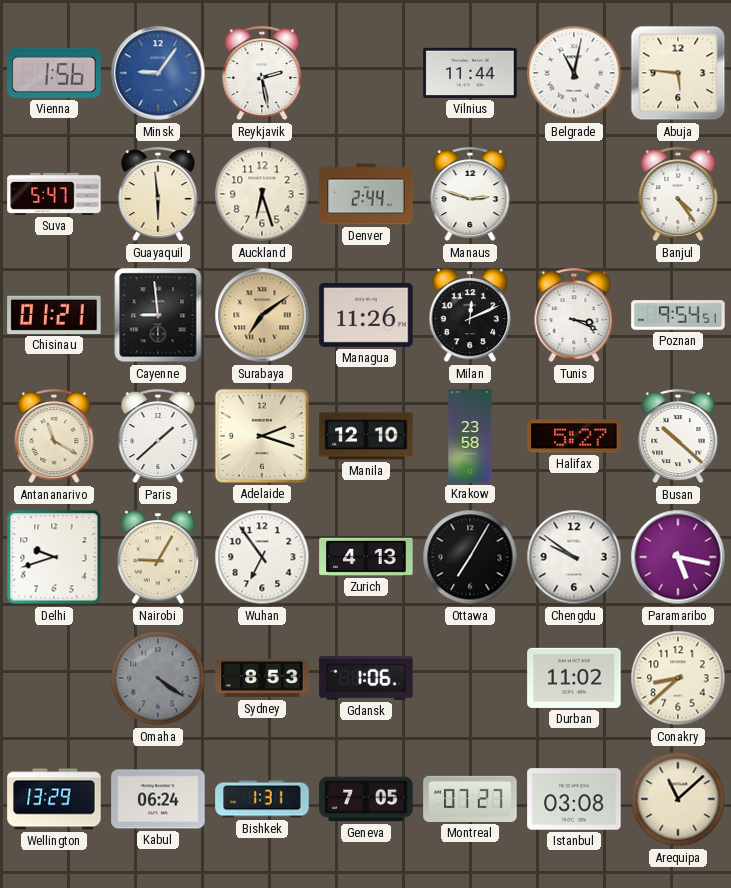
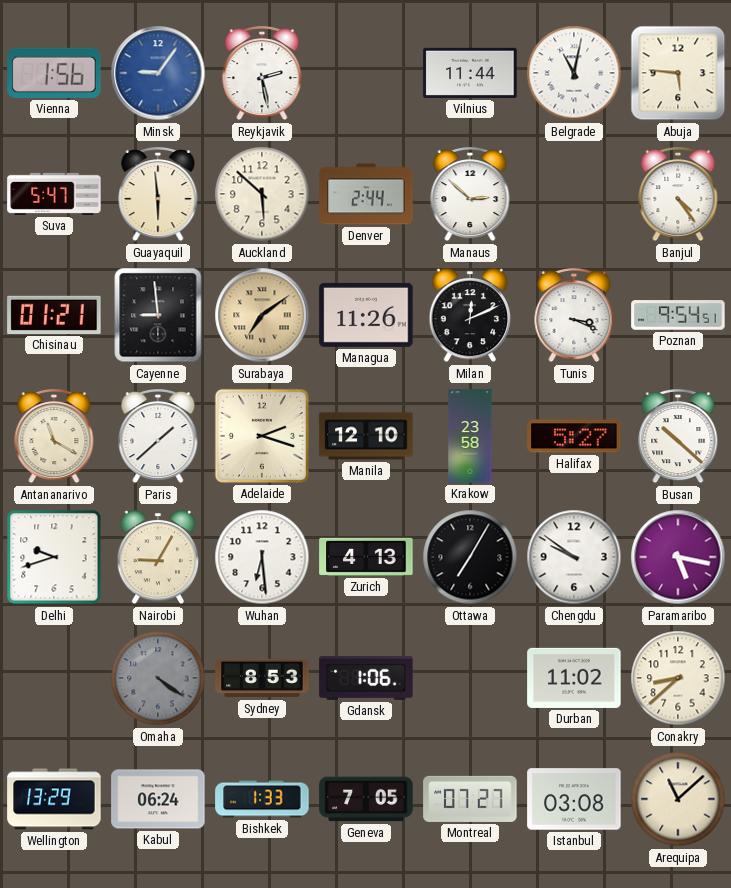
Auckland: 6:27 -> 5:52 (262, 194)
Manaus: 2:48 -> 2:52 (470, 195)
Wuhan: 6:54 -> 6:29 (262, 557)
Bishkek: 1:31 -> 1:33 (262, 799)
